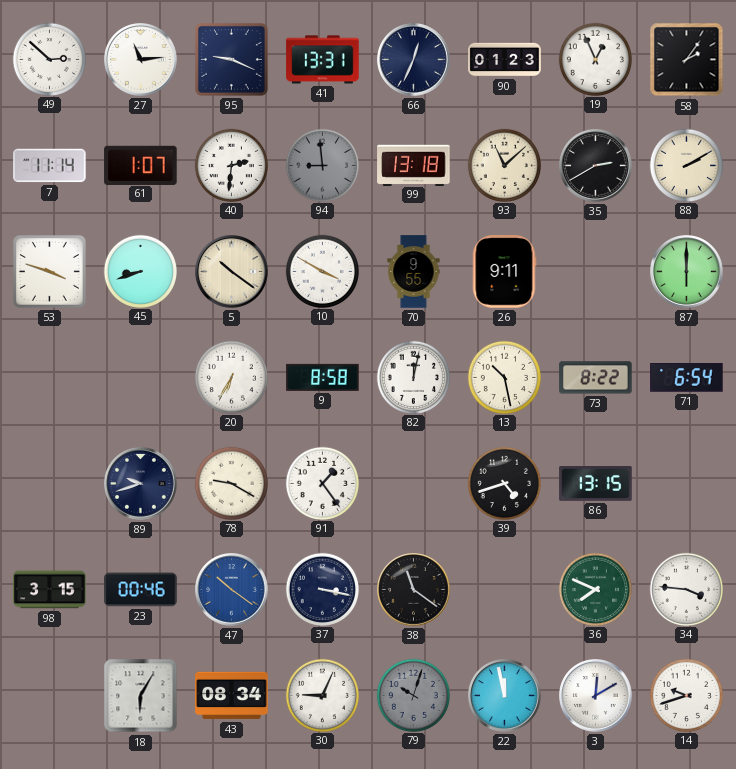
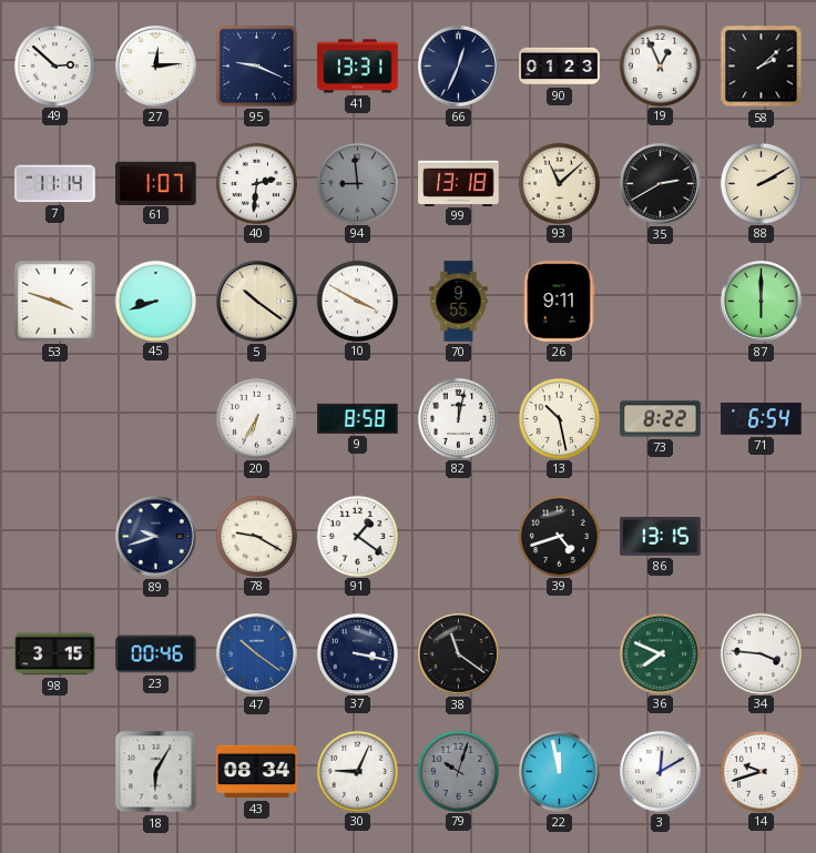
27: 11:14 -> 12:14 (156, 67)
58: 2:06 -> 2:08 (762, 67)
91: 1:24 -> 1:21 (357, 536)
